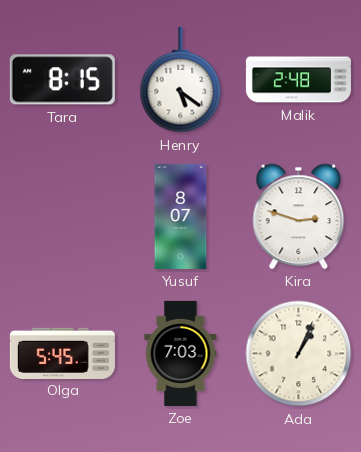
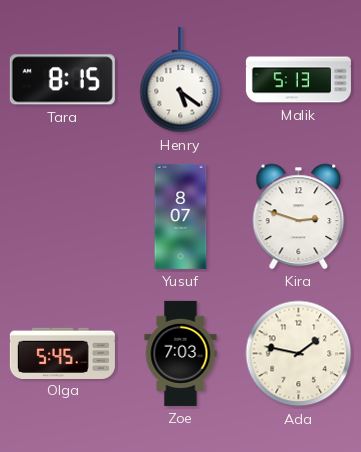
Malik: 2:48 -> 5:13 (298, 80)
Ada: 1:04 -> 1:47 (299, 354)
